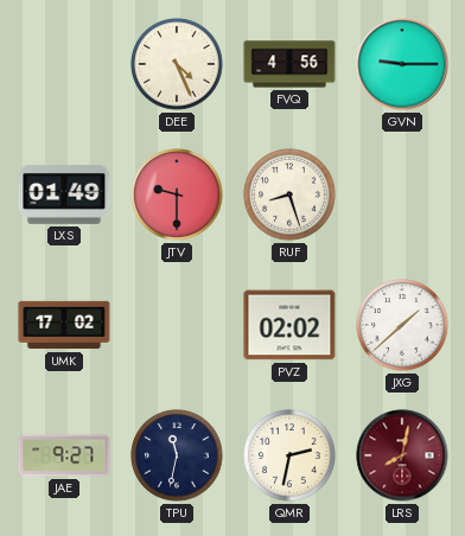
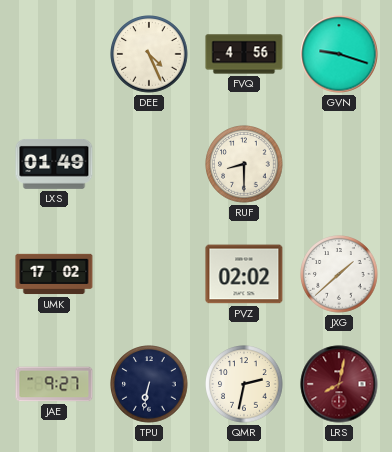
GVN: 9:15 -> 9:18 (339, 54)
JTV: 9:30 -> none (177, 194)
RUF: 8:27 -> 8:30 (244, 164)
TPU: 11:32 -> 6:32 (149, 384)
